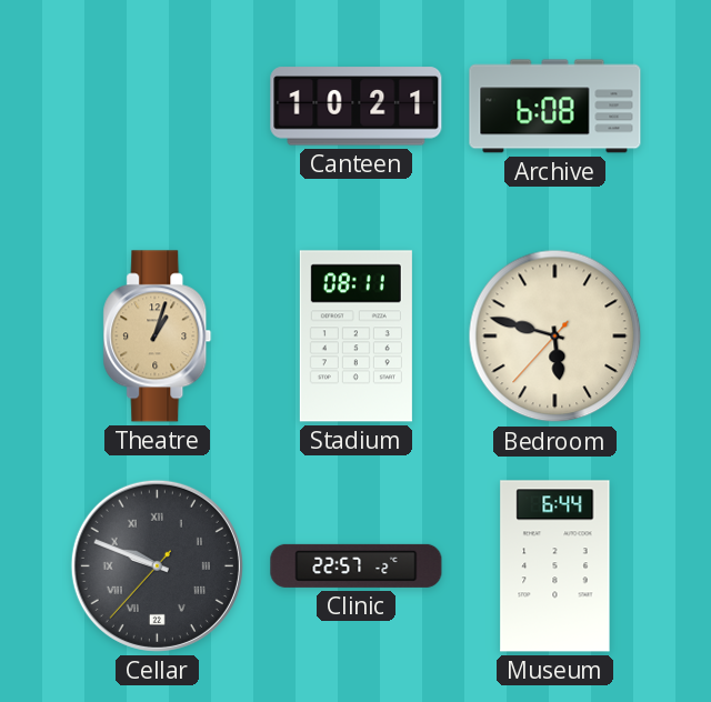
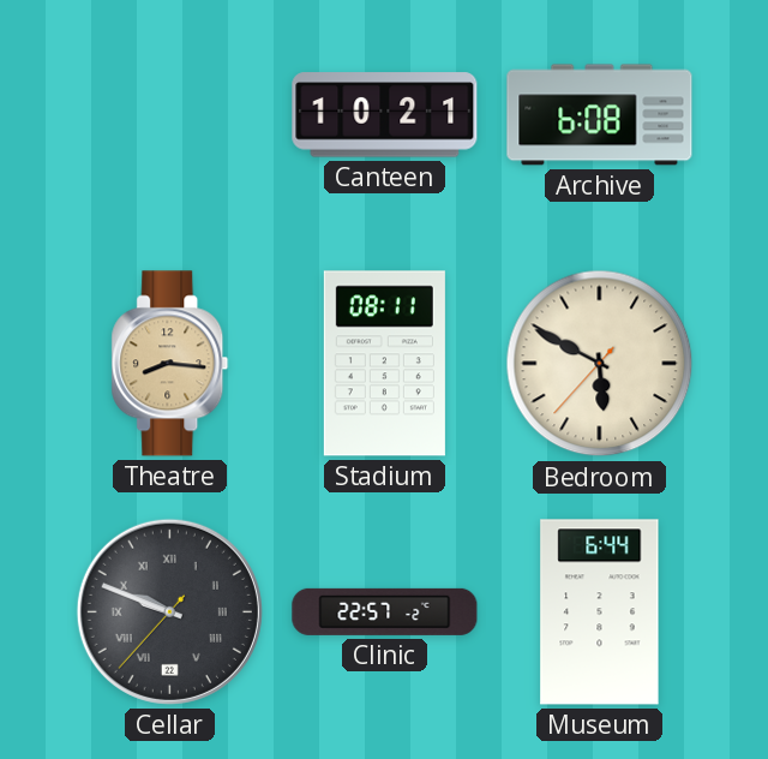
Theatre: 1:03 -> 8:16 (170, 364)
Bedroom: 5:47 -> 5:49 (600, 364)
